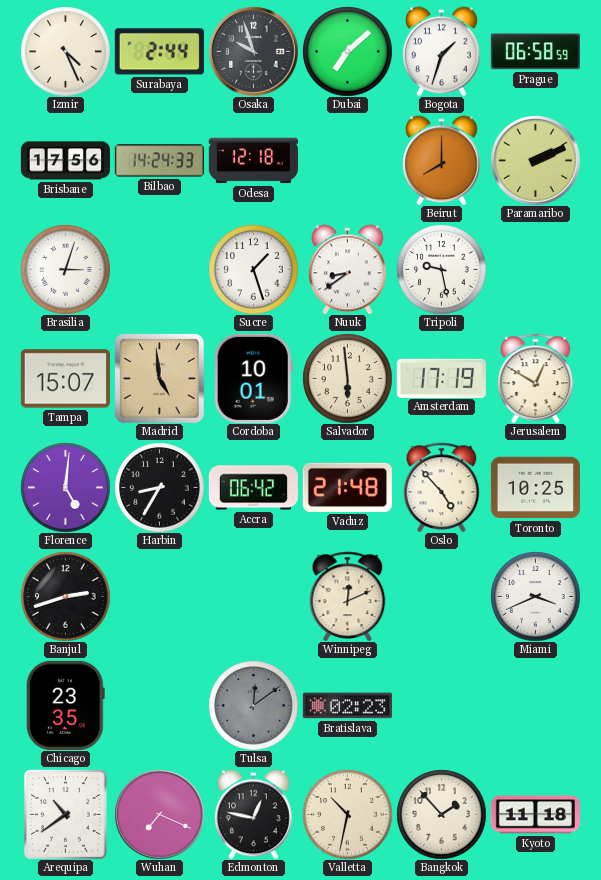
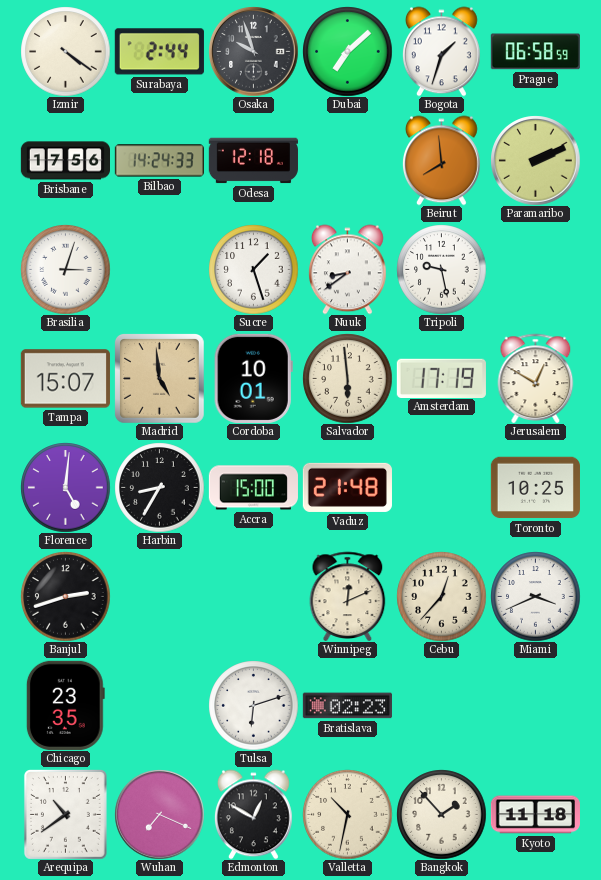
Izmir: 4:26 -> 4:21 (65, 51)
Beirut: 8:00 -> 7:59 (442, 160)
Accra: 06:42 -> 15:00 (253, 488)
Oslo: 4:53 -> none (442, 487)
Cebu: none -> 12:37 (441, 596)
Tulsa: 12:09 -> 6:12 (253, 705)
Tulsa dial: grey -> white (253, 705)
Edmonton: 12:47 -> 12:50 (254, 814)
